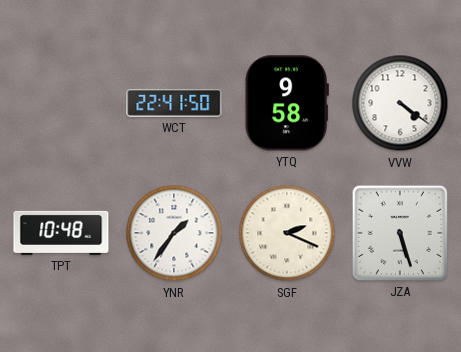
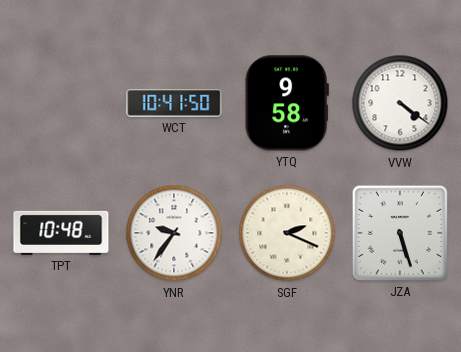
WCT: 22:41 -> 10:41 (174, 103)
YNR: 1:36 -> 9:36 (174, 233)
